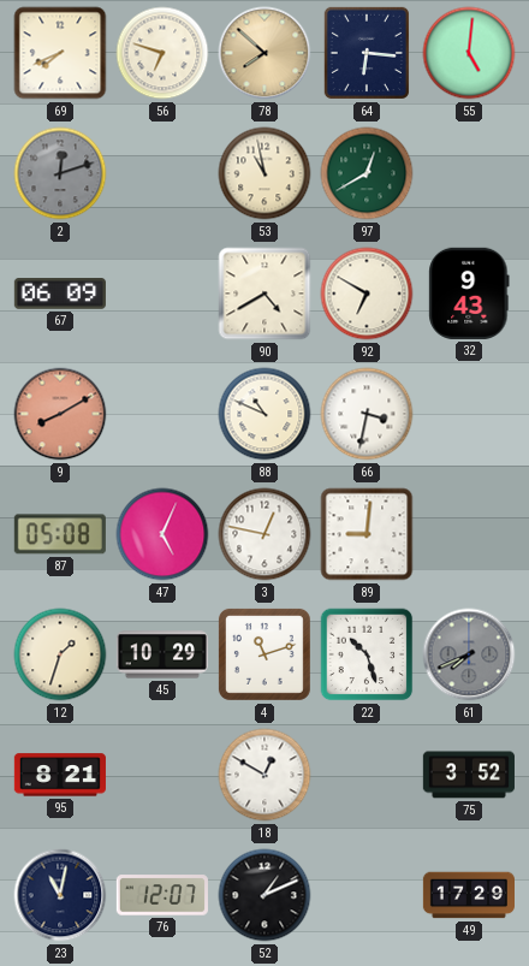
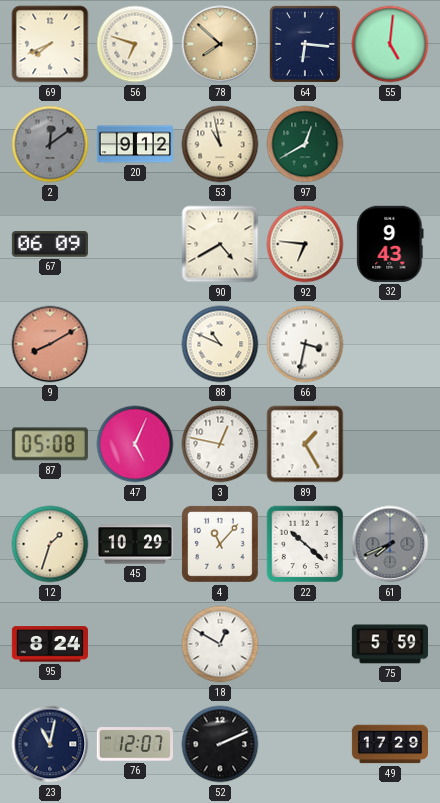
2: 12:12 -> 12:09 (50, 144)
20: none -> 9:12 (134, 144)
92: 6:50 -> 6:46 (305, 244)
89: 9:01 -> 1:25 (305, 444)
4: 11:12 -> 11:07 (220, 544)
22: 10:27 -> 10:22 (305, 544)
95: 8:21 -> 8:24 (50, 644)
75: 3:52 -> 5:59 (390, 644)
52: 1:11 -> 2:11 (220, 744)
